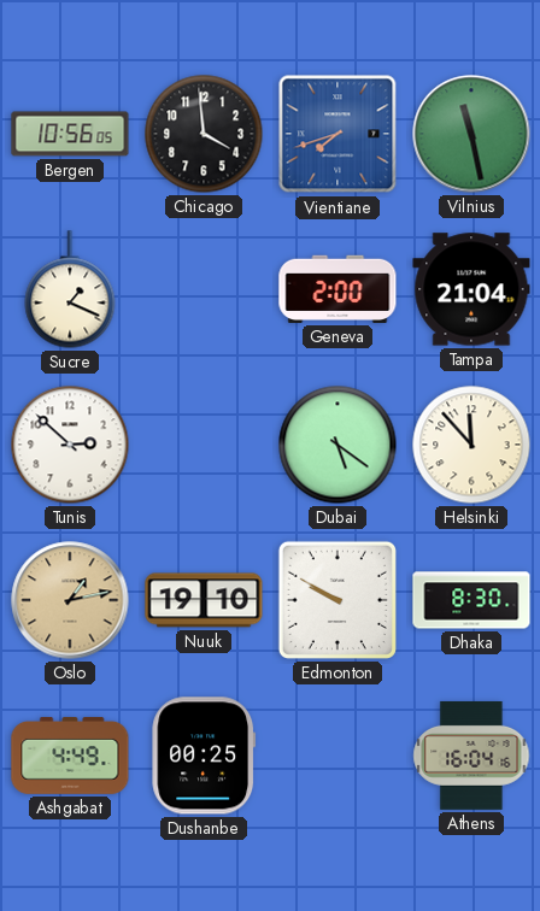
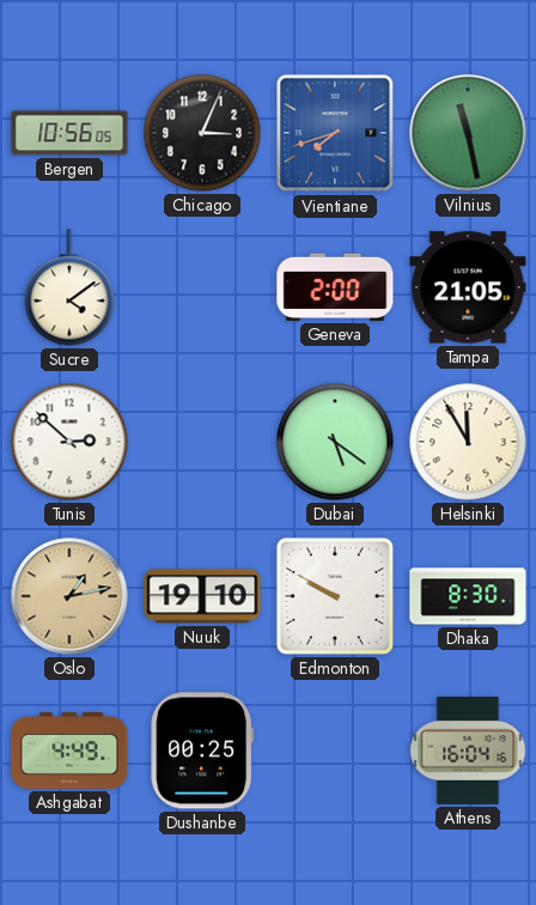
Chicago: 3:59 -> 3:04 (202, 133)
Sucre: 1:19 -> 4:09 (69, 287)
Tampa: 21:04 -> 21:05 (468, 287)
Helsinki: 11:53 -> 11:55 (468, 442)
